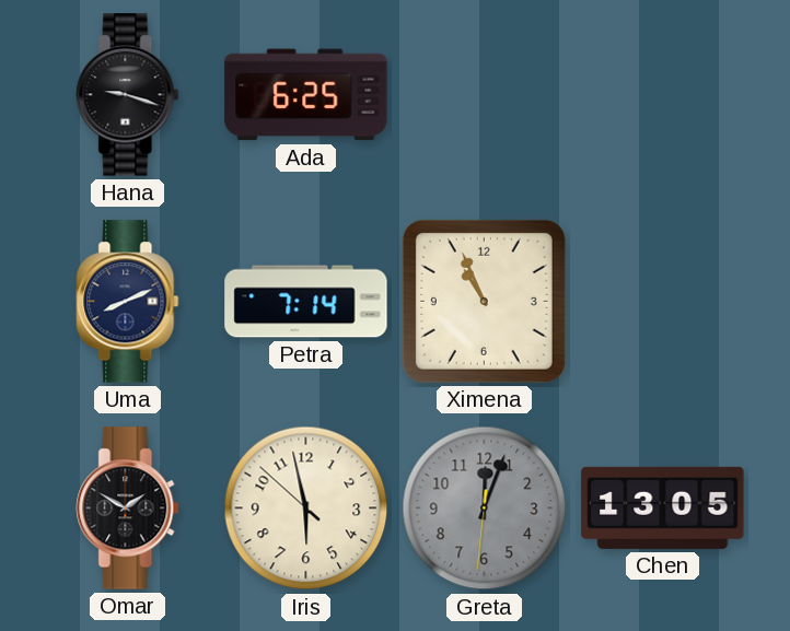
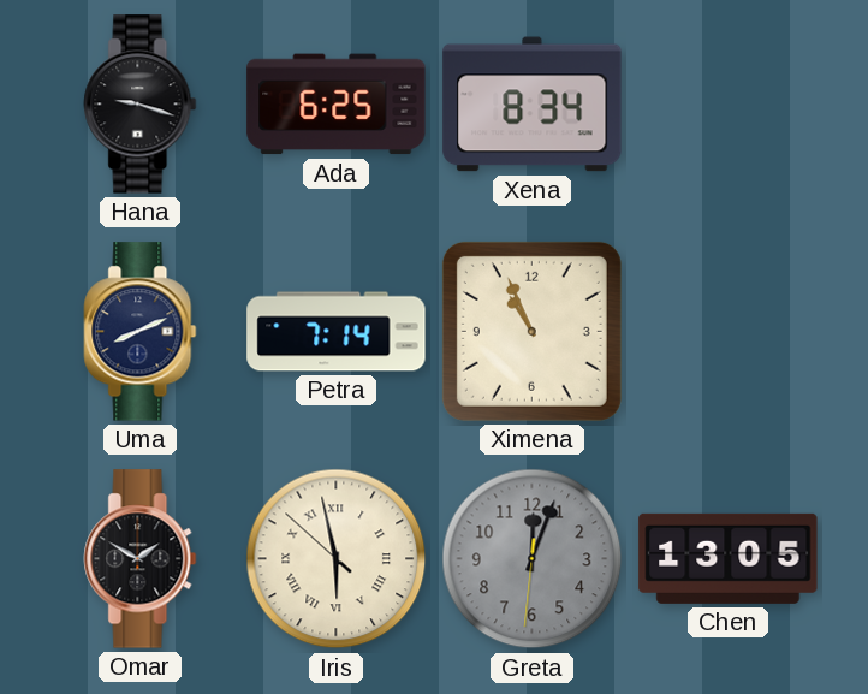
Xena: none -> 8:34 (533, 105)
Iris numerals: Arabic -> Roman (337, 559)
